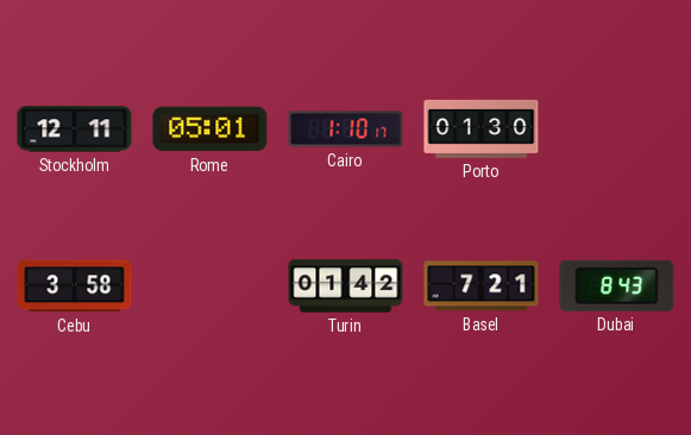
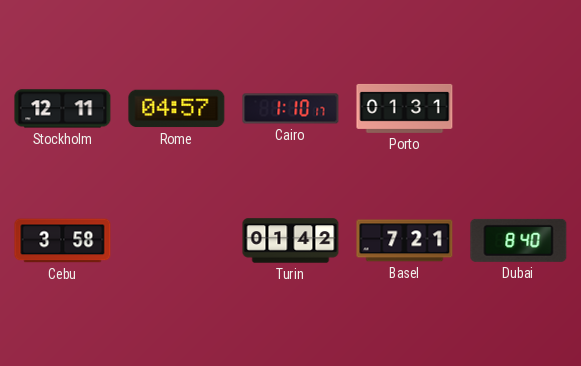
Rome: 05:01 -> 04:57 (177, 109)
Porto: 01:30 -> 01:31 (405, 108)
Dubai: 8:43 -> 8:40 (519, 240)
